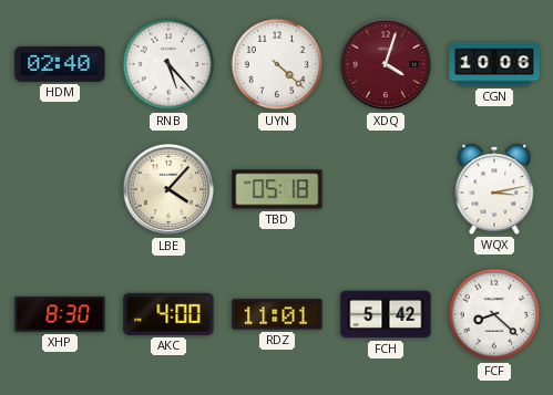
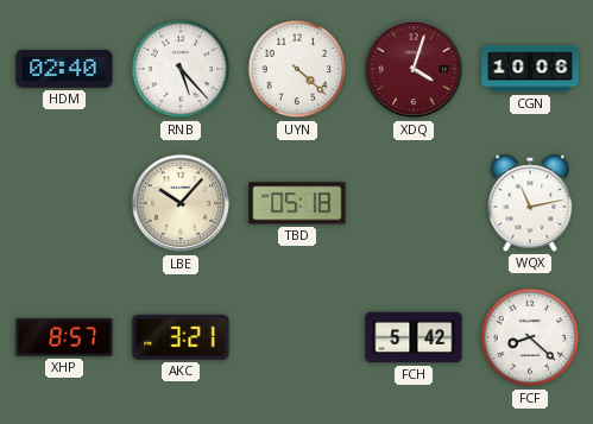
LBE: 4:07 -> 10:07 (181, 203)
WQX: 3:13 -> 11:13 (530, 203)
XHP: 8:30 -> 8:57 (64, 337)
AKC: 4:00 -> 3:21 (181, 337)
RDZ: 11:01 -> none (277, 314)
